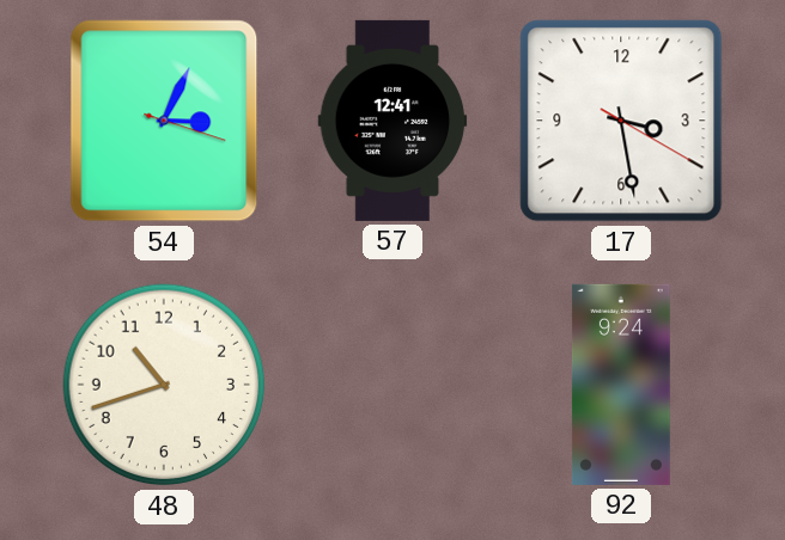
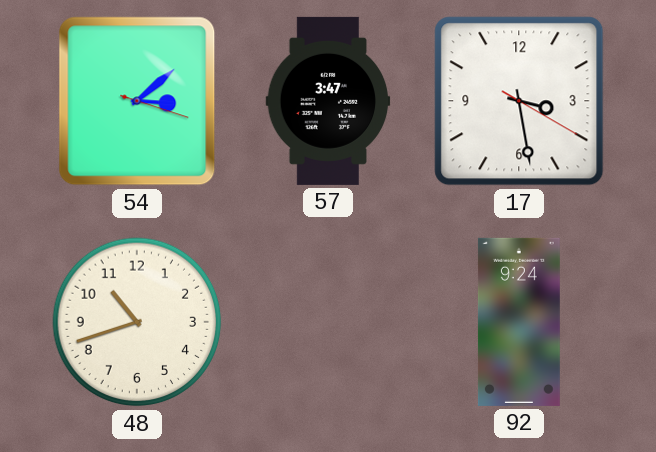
54: 3:04 -> 3:08 (137, 101)
57: 12:41 -> 3:47 (328, 101)
